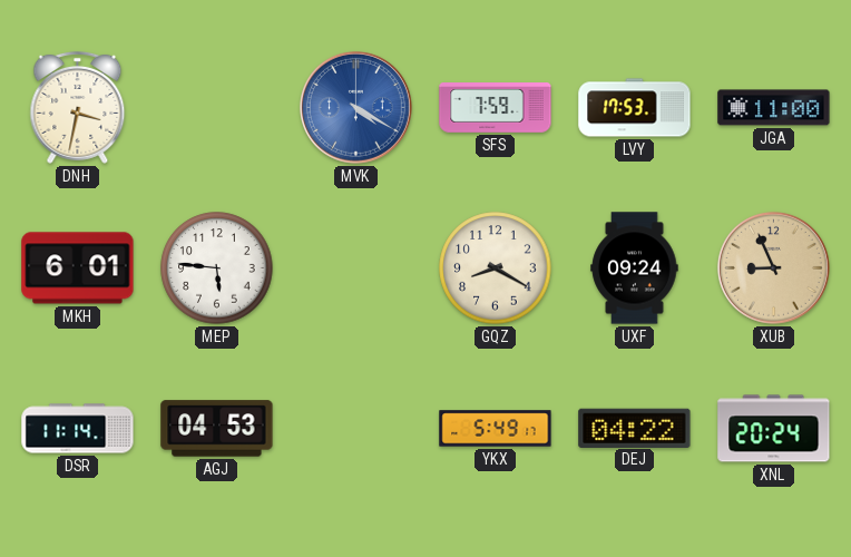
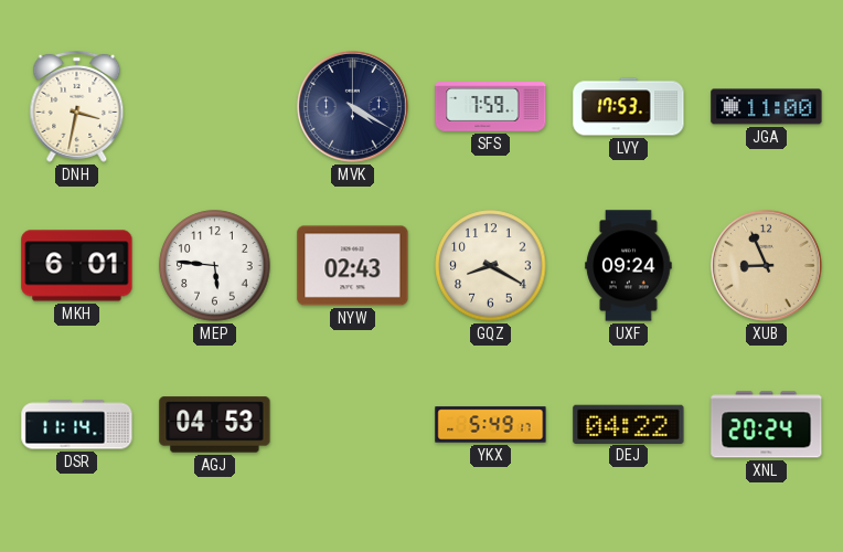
MVK dial: blue -> navy (352, 106)
NYW: none -> 02:43 (353, 266)
